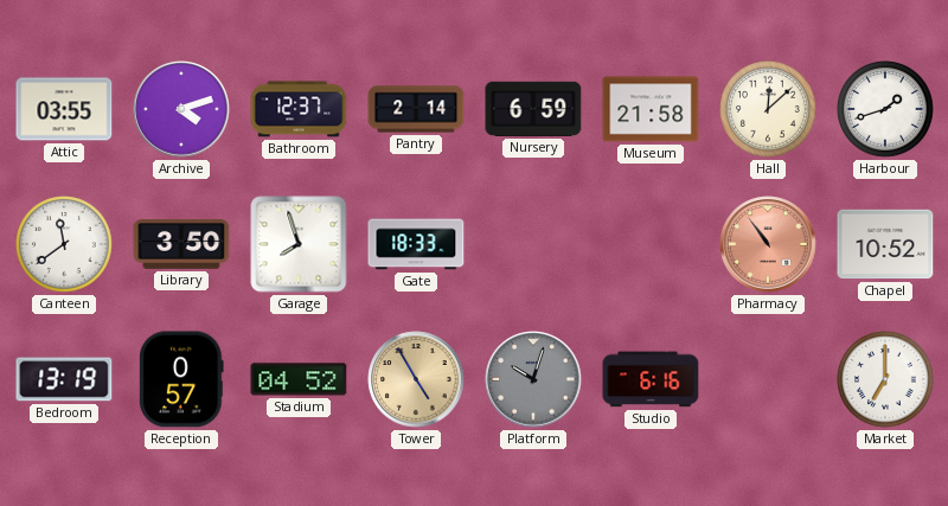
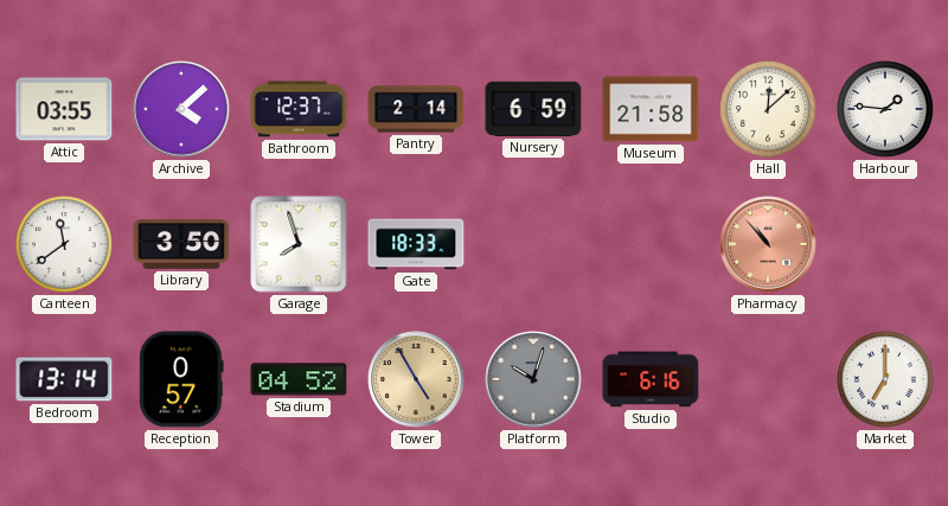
Archive: 4:12 -> 4:08 (181, 109)
Harbour: 1:42 -> 1:46 (885, 109)
Pharmacy: 10:54 -> 10:53 (768, 244)
Chapel: 10:52 -> none (885, 244)
Bedroom: 13:19 -> 13:14 (64, 379)
